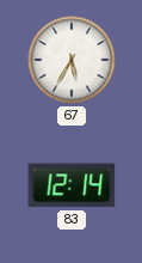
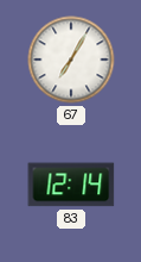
67: 5:35 -> 7:05 (71, 60)
